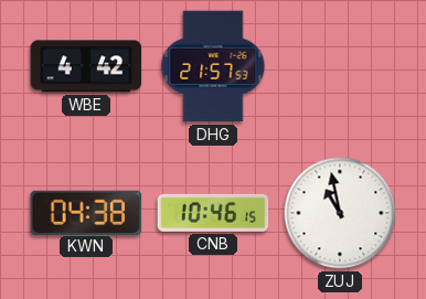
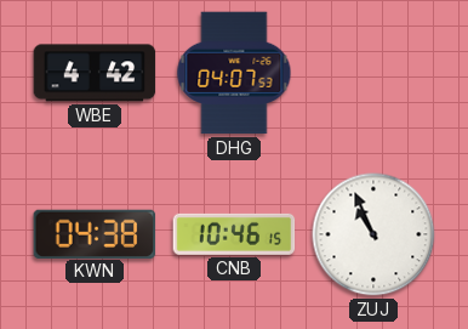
DHG: 21:57 -> 04:07 (234, 73)
ZUJ: 10:58 -> 10:56 (373, 234)
